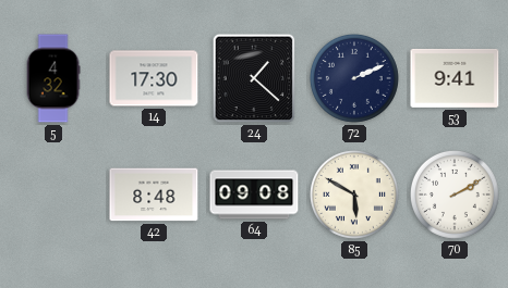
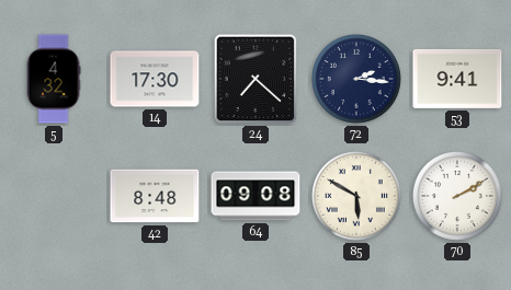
24: 1:22 -> 7:22 (256, 79)
72: 2:11 -> 2:16 (356, 79)
